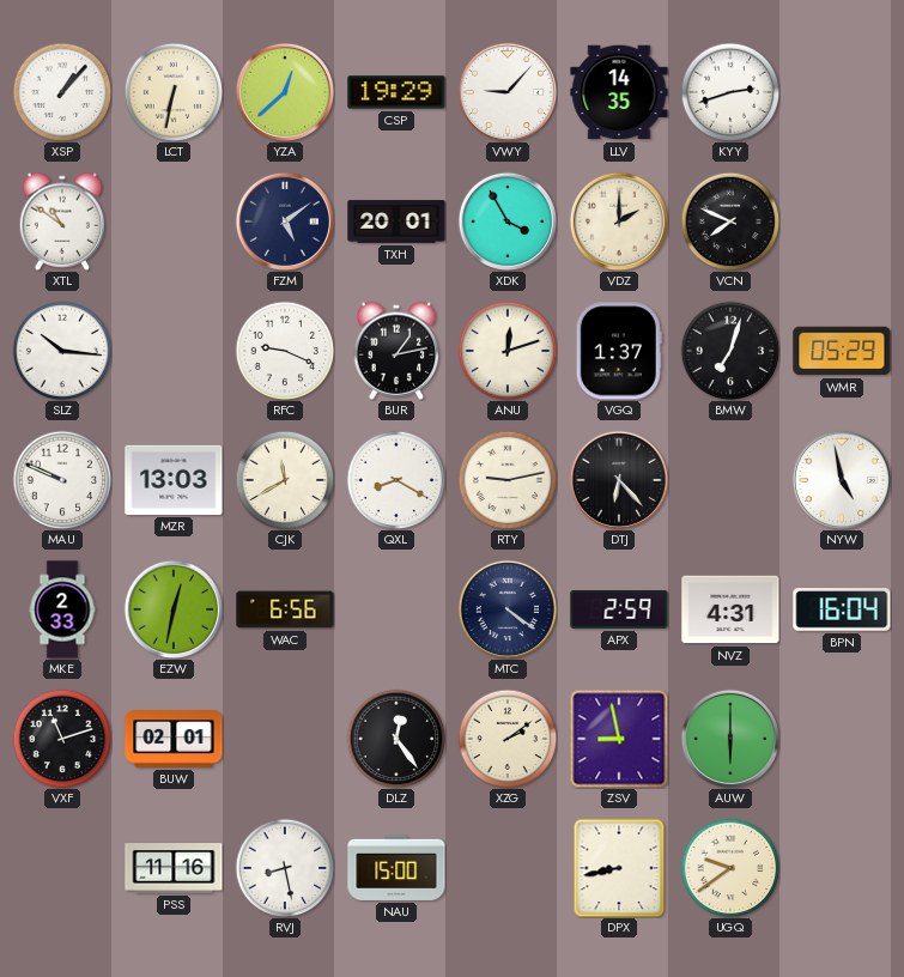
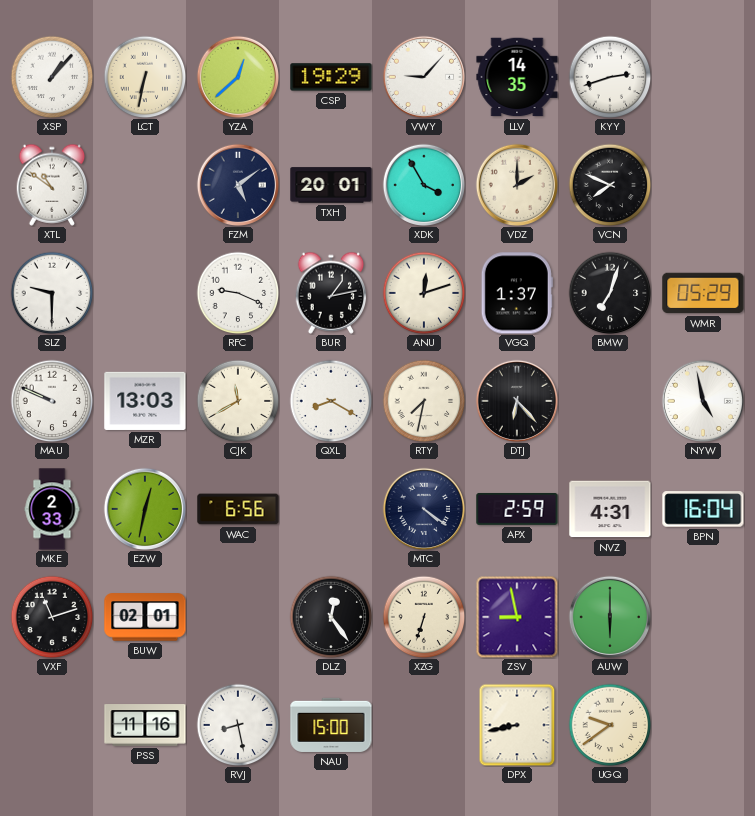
SLZ: 10:16 -> 9:30 (52, 293)
RTY: 9:13 -> 7:32 (424, 401)
XZG: 2:09 -> 6:33 (424, 617)
